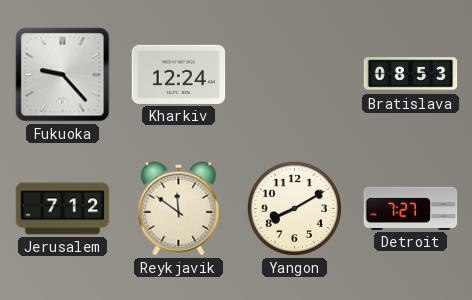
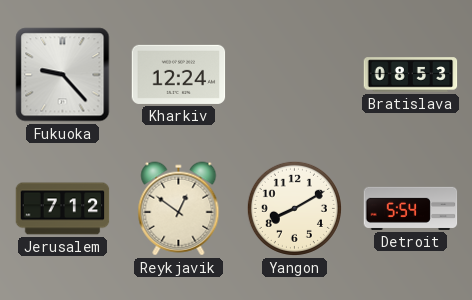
Reykjavik: 11:51 -> 12:51 (179, 209)
Detroit: 7:27 -> 5:54 (411, 208)
